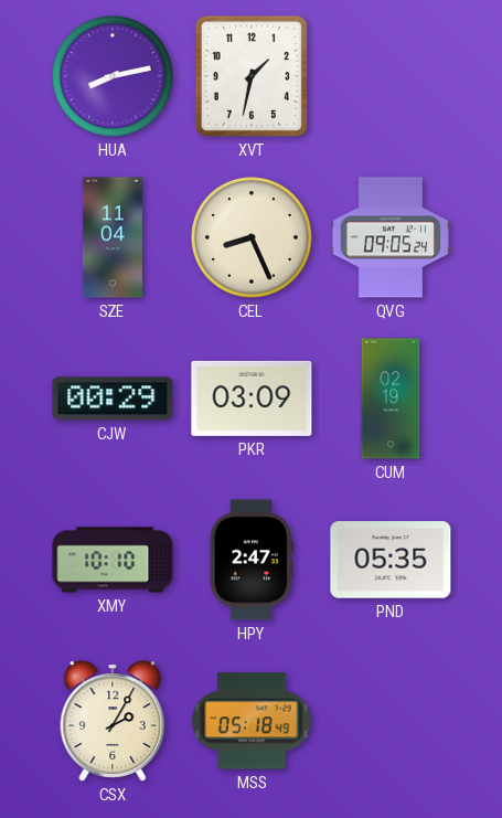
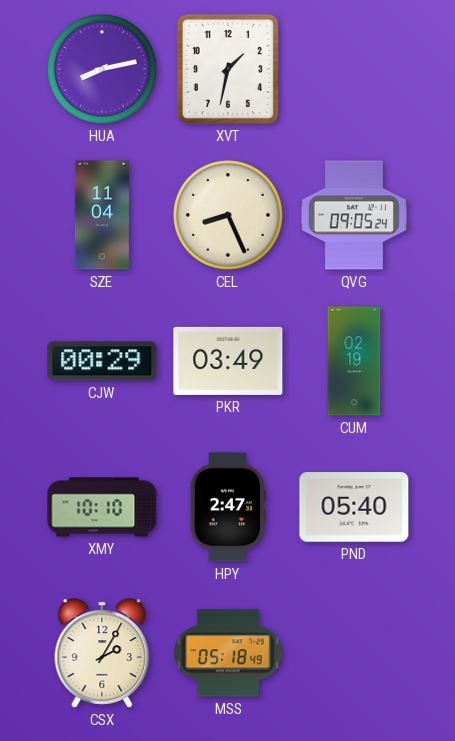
PKR: 03:09 -> 03:49 (228, 361)
PND: 05:35 -> 05:40 (354, 507)
